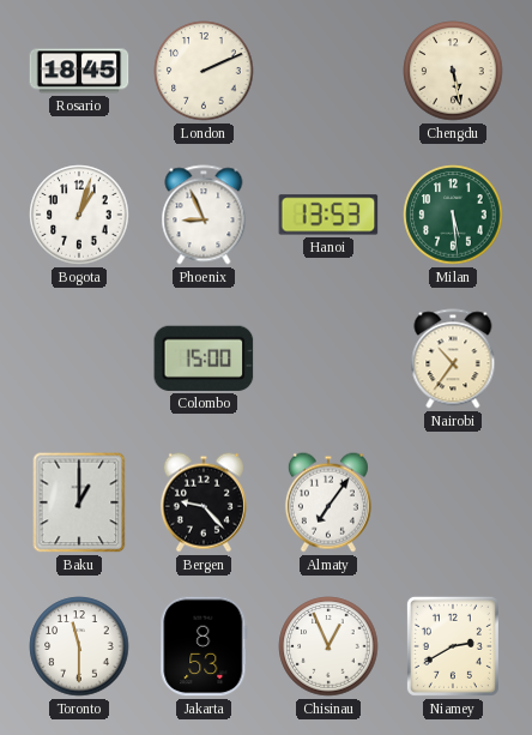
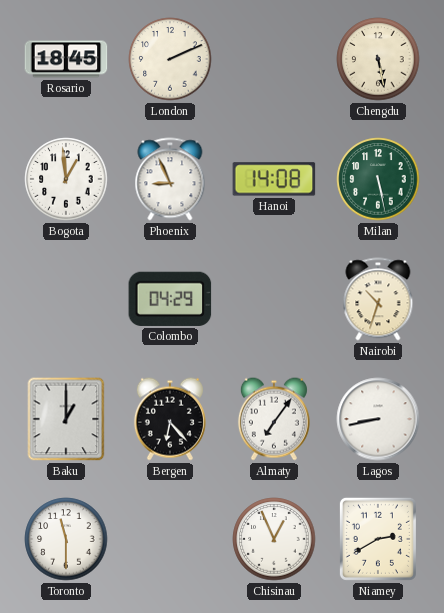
Bogota: 1:03 -> 12:59 (66, 179)
Hanoi: 13:53 -> 14:08 (274, 179)
Milan: 5:29 -> 5:28 (378, 179)
Colombo: 15:00 -> 04:29 (170, 299)
Nairobi: 10:36 -> 10:33 (378, 299)
Bergen: 9:23 -> 6:23 (170, 419)
Lagos: none -> 8:43 (378, 419)
Jakarta: 8:53 -> none (204, 646)
